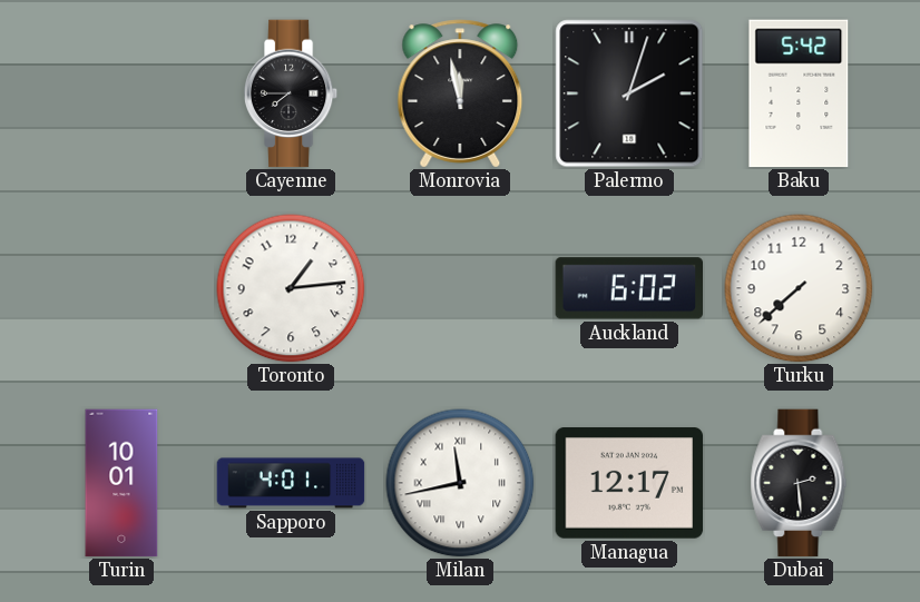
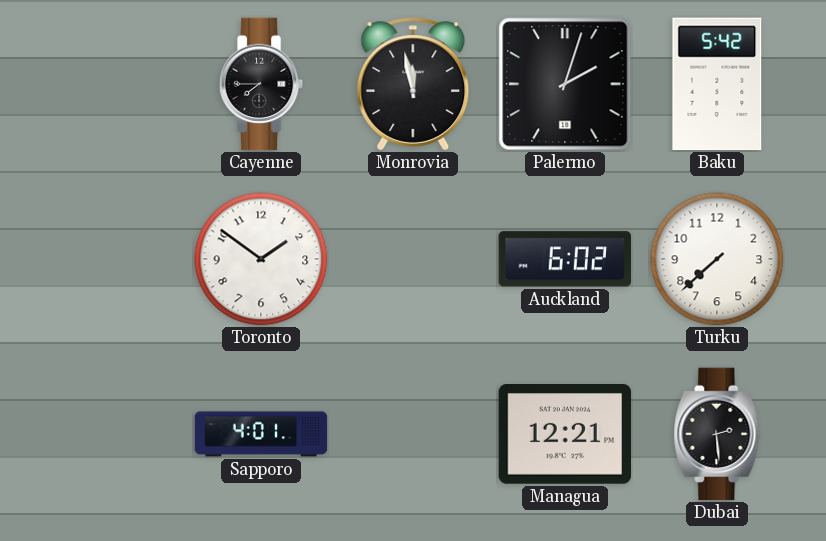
Toronto: 1:14 -> 1:51 (261, 259)
Turin: 10:01 -> none (121, 483)
Milan: 11:43 -> none (460, 483)
Managua: 12:17 -> 12:21 (565, 435)
